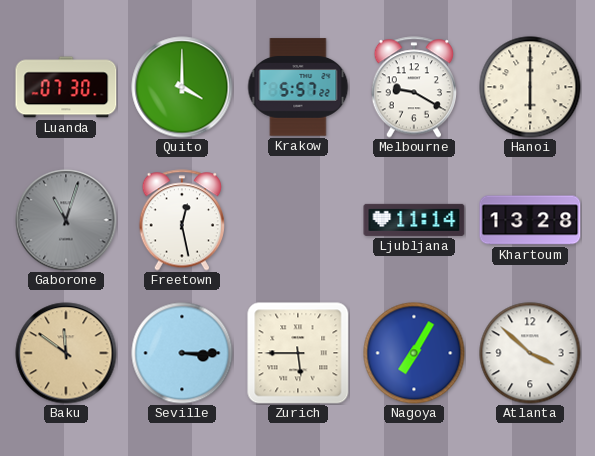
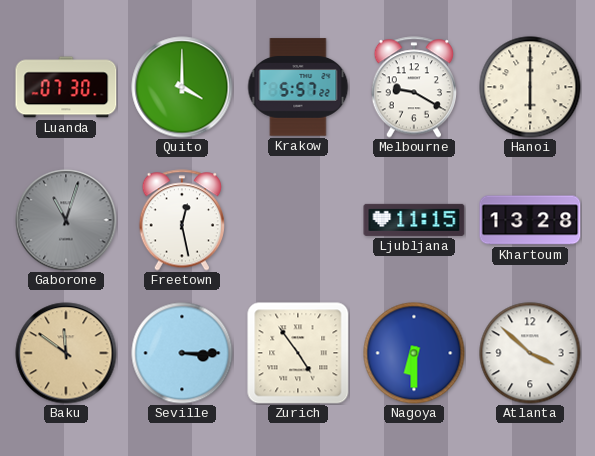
Ljubljana: 11:14 -> 11:15 (414, 220)
Zurich: 5:45 -> 4:54 (298, 353)
Nagoya: 7:05 -> 6:30 (414, 353)
